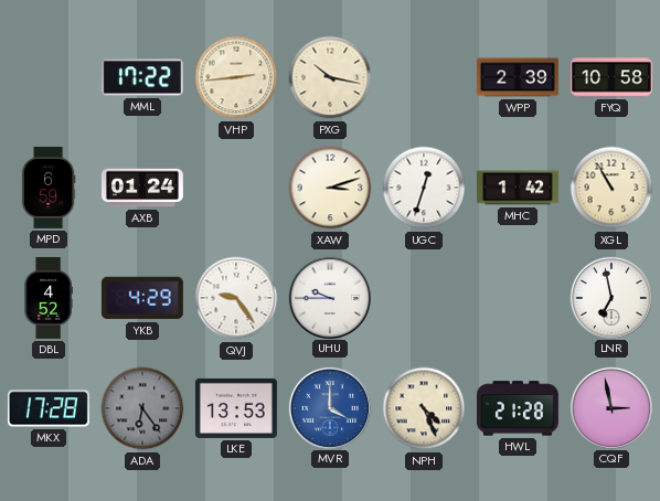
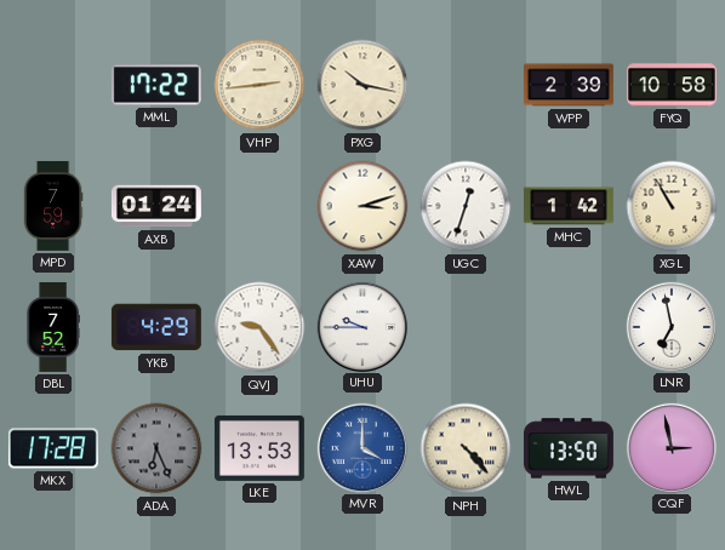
MPD: 6:59 -> 7:59 (53, 206)
DBL: 4:52 -> 7:52 (53, 327)
ADA: 6:24 -> 6:26 (156, 448)
NPH: 4:26 -> 4:23 (466, 448)
HWL: 21:28 -> 13:50 (569, 448)
